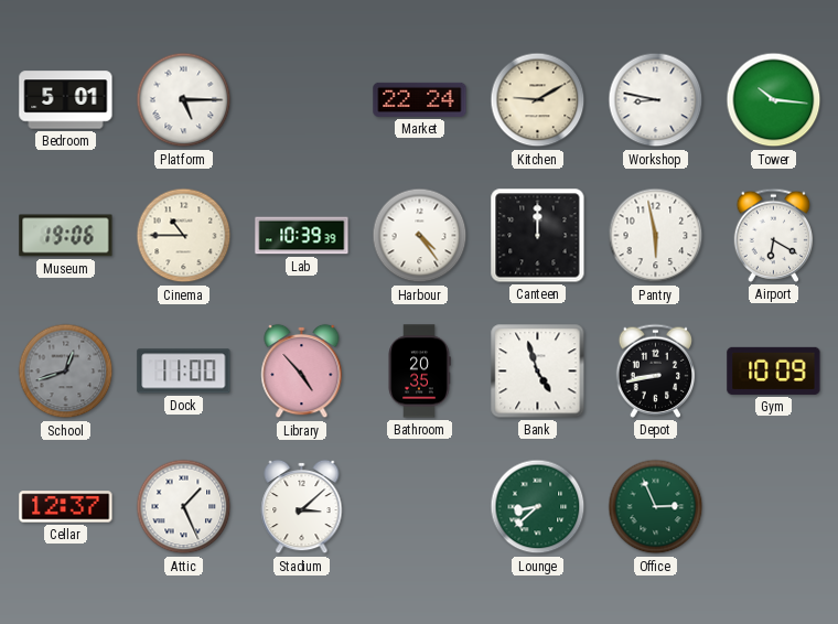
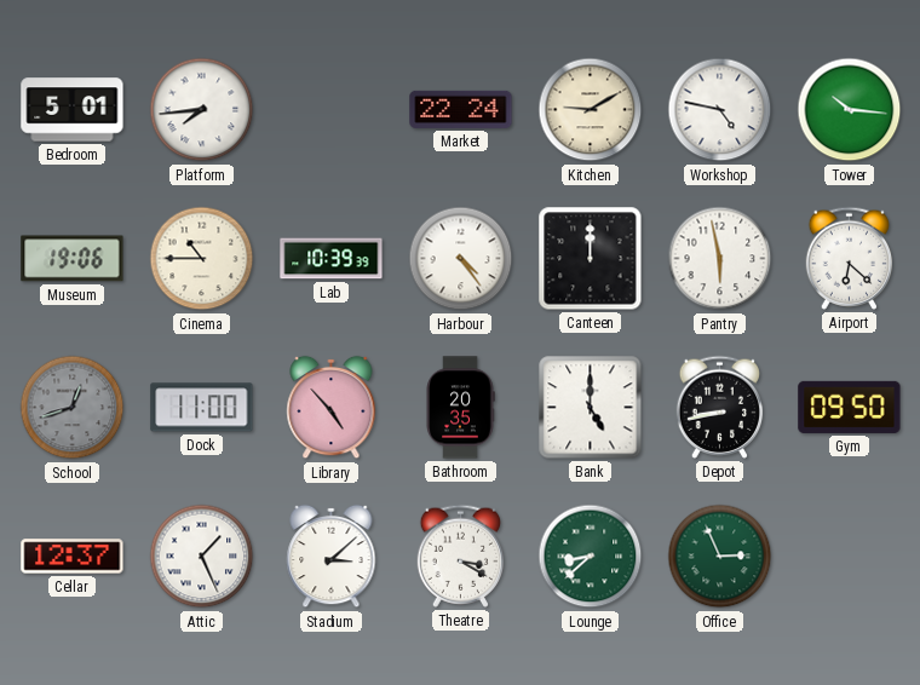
Platform: 5:15 -> 7:44 (202, 110)
Workshop: 8:47 -> 4:47 (720, 110)
Airport: 6:20 -> 6:22 (850, 258)
Bank: 4:57 -> 5:00 (591, 408)
Gym: 10:09 -> 09:50 (850, 407)
Theatre: none -> 3:20 (461, 556)
